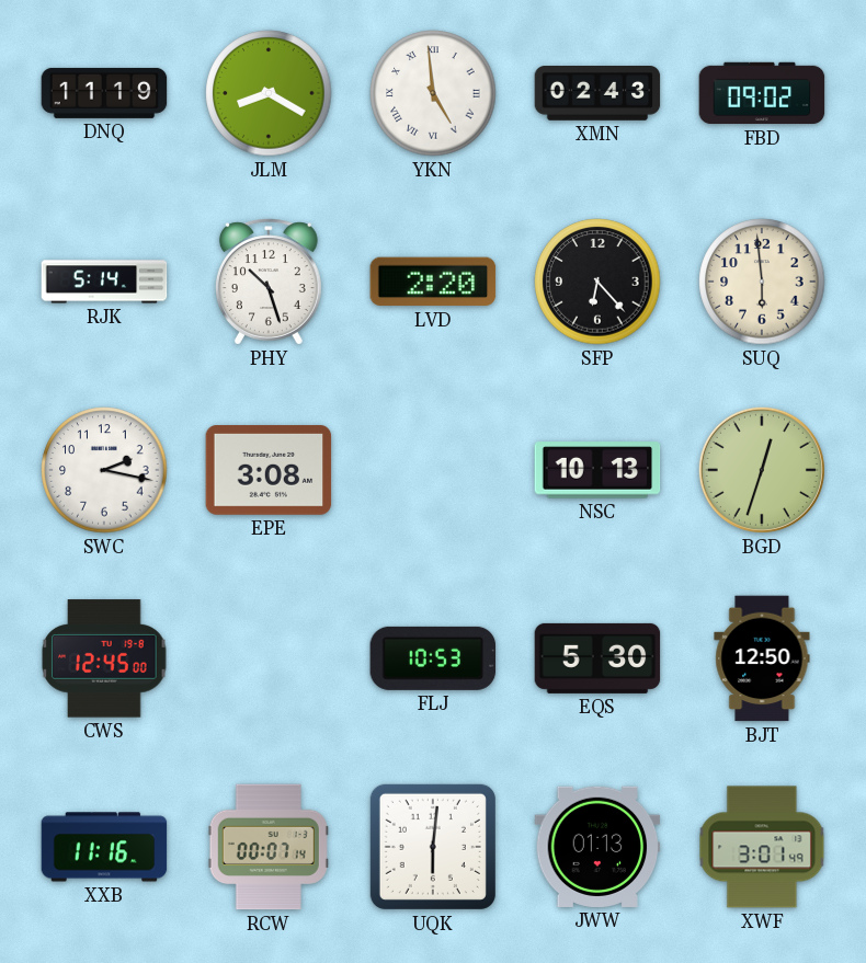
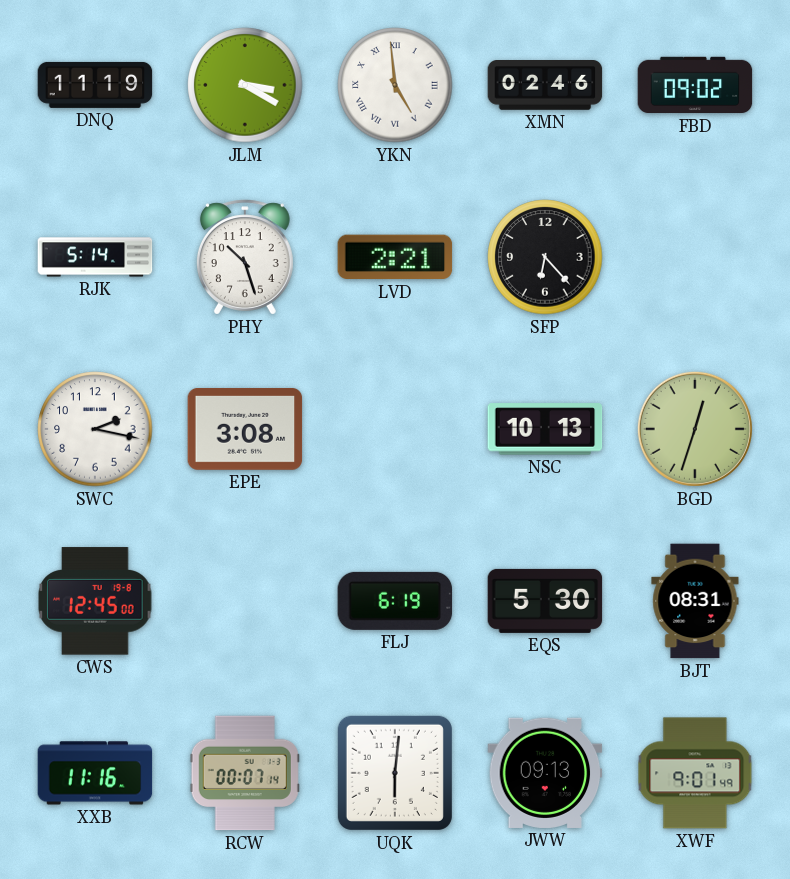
JLM: 8:20 -> 3:20 (245, 85)
XMN: 02:43 -> 02:46 (545, 86)
LVD: 2:20 -> 2:21 (395, 257)
SUQ: 5:59 -> none (762, 282)
FLJ: 10:53 -> 6:19 (395, 601)
BJT: 12:50 -> 08:31 (695, 601)
JWW: 01:13 -> 09:13 (545, 773)
XWF: 3:01 -> 9:01 (695, 773)
